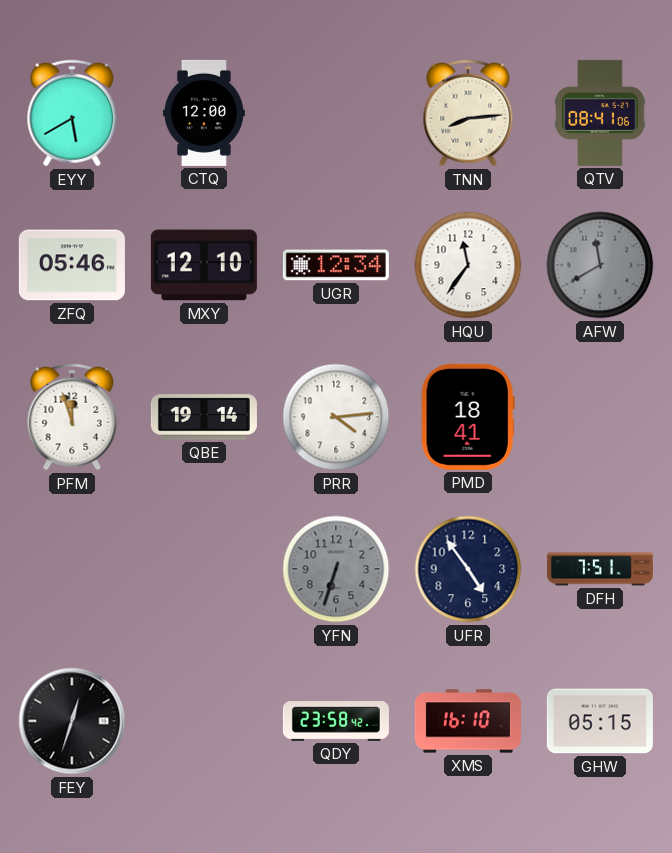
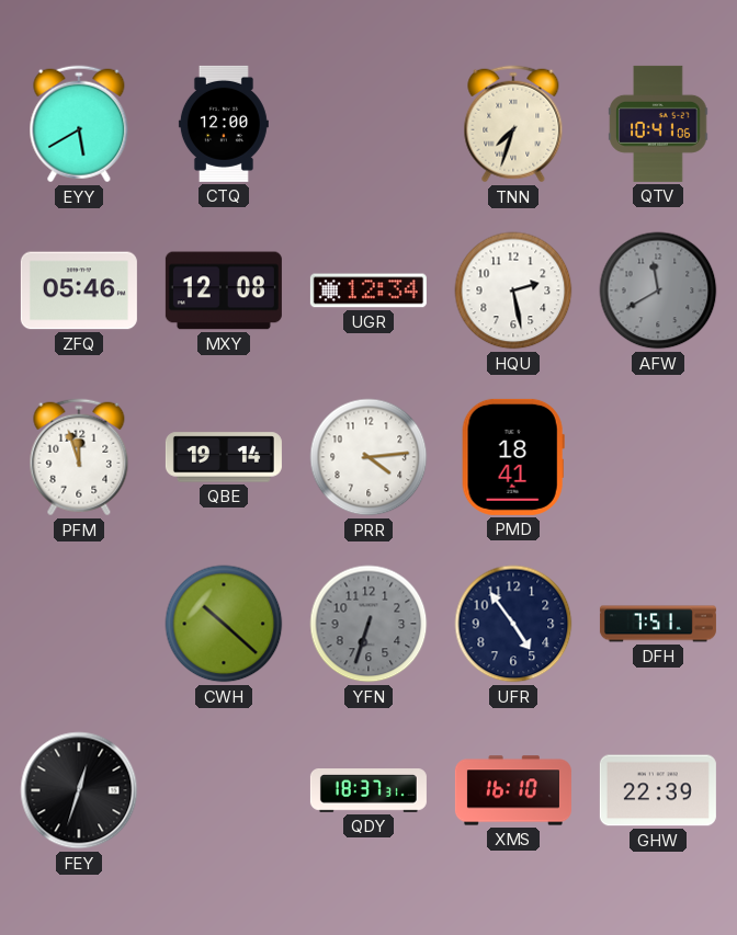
TNN: 8:14 -> 7:33 (513, 124)
QTV: 08:41 -> 10:41 (658, 124)
MXY: 12:10 -> 12:08 (224, 290)
HQU: 11:36 -> 2:28 (513, 290)
CWH: none -> 10:22 (224, 624)
QDY: 23:58 -> 18:37 (368, 790)
GHW: 05:15 -> 22:39 (658, 790)
